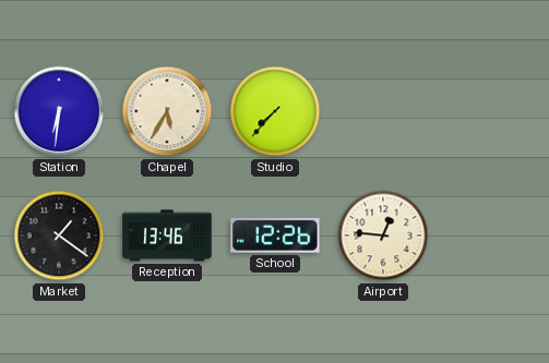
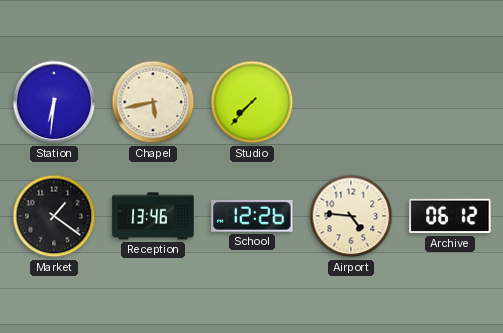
Chapel: 5:35 -> 5:43 (153, 102)
Airport: 12:46 -> 4:46 (351, 216)
Archive: none -> 06:12 (450, 216)
